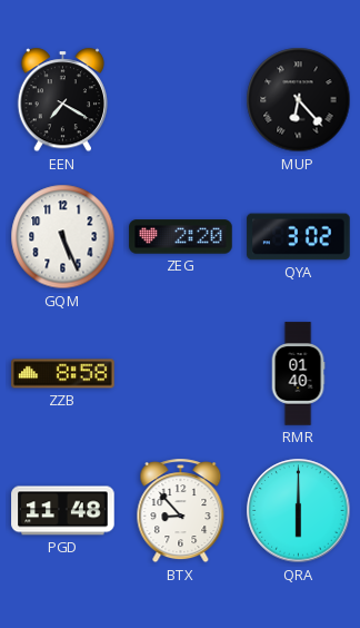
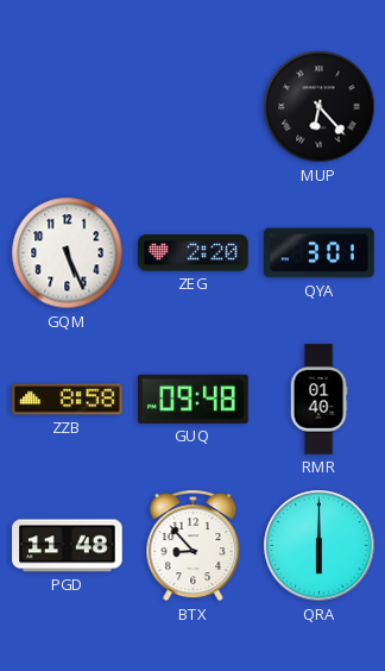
EEN: 7:20 -> none (62, 100)
QYA: 3:02 -> 3:01 (320, 253)
GUQ: none -> 09:48 (194, 399)
